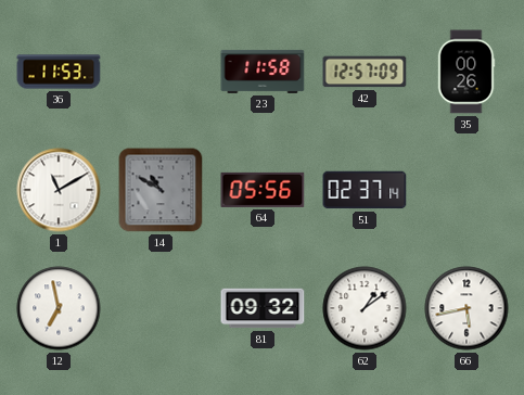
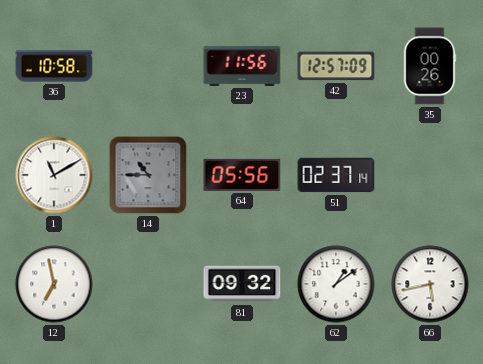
36: 11:53 -> 10:58 (54, 66)
23: 11:58 -> 11:56 (242, 66)
14: 10:50 -> 10:45 (148, 175)
